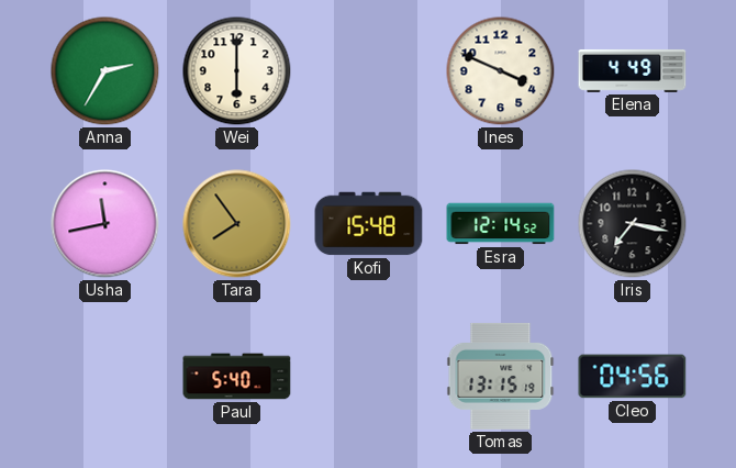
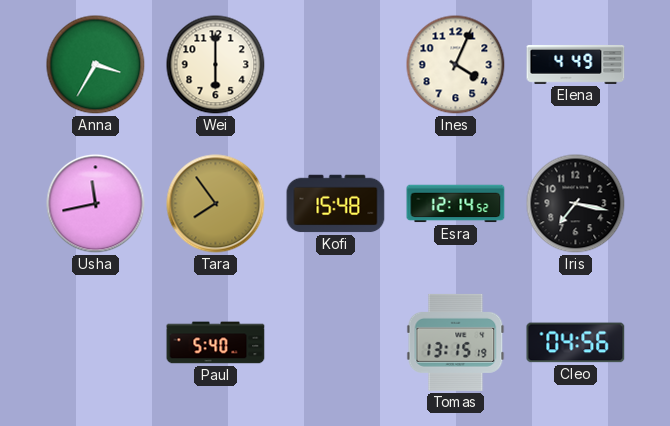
Anna: 2:35 -> 3:35 (96, 65)
Ines: 3:49 -> 4:04 (456, 65)
